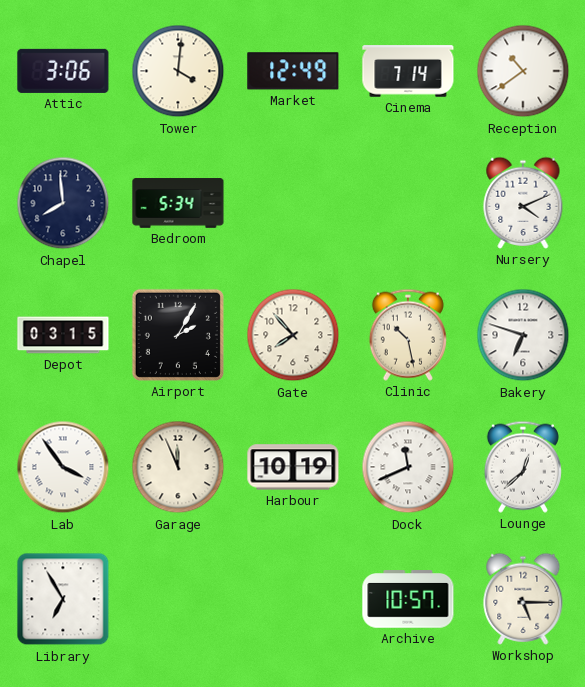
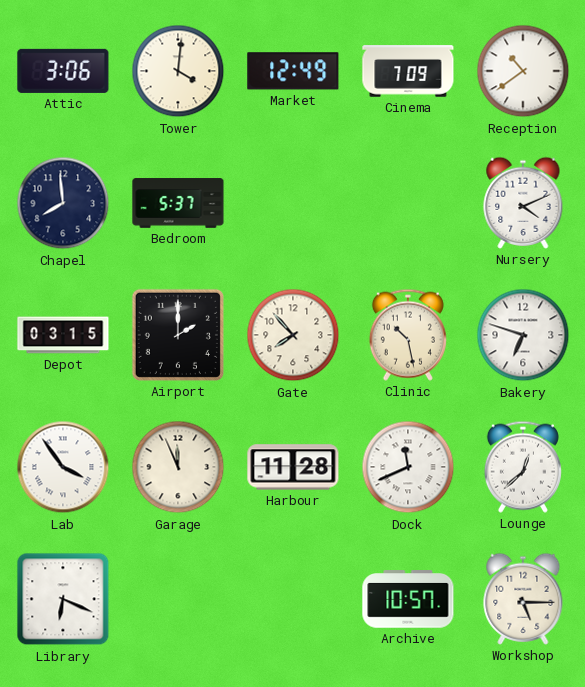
Cinema: 7:14 -> 7:09 (408, 71)
Bedroom: 5:34 -> 5:37 (178, 203)
Airport: 2:05 -> 2:00 (178, 335)
Harbour: 10:19 -> 11:28 (293, 467)
Library: 6:55 -> 6:19 (63, 599)
